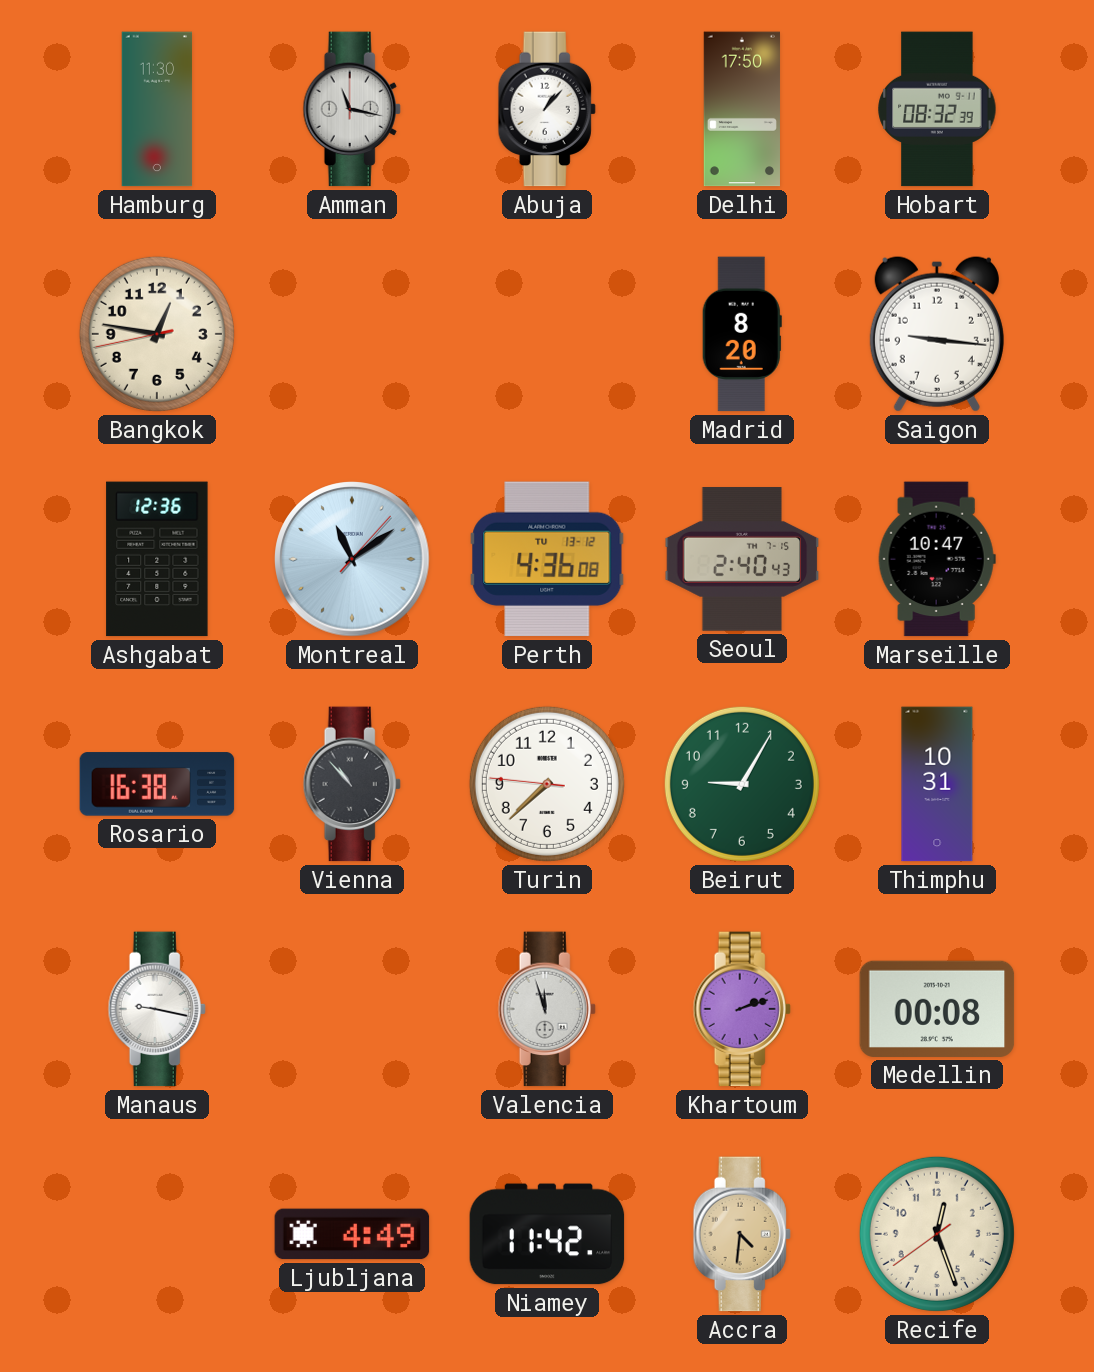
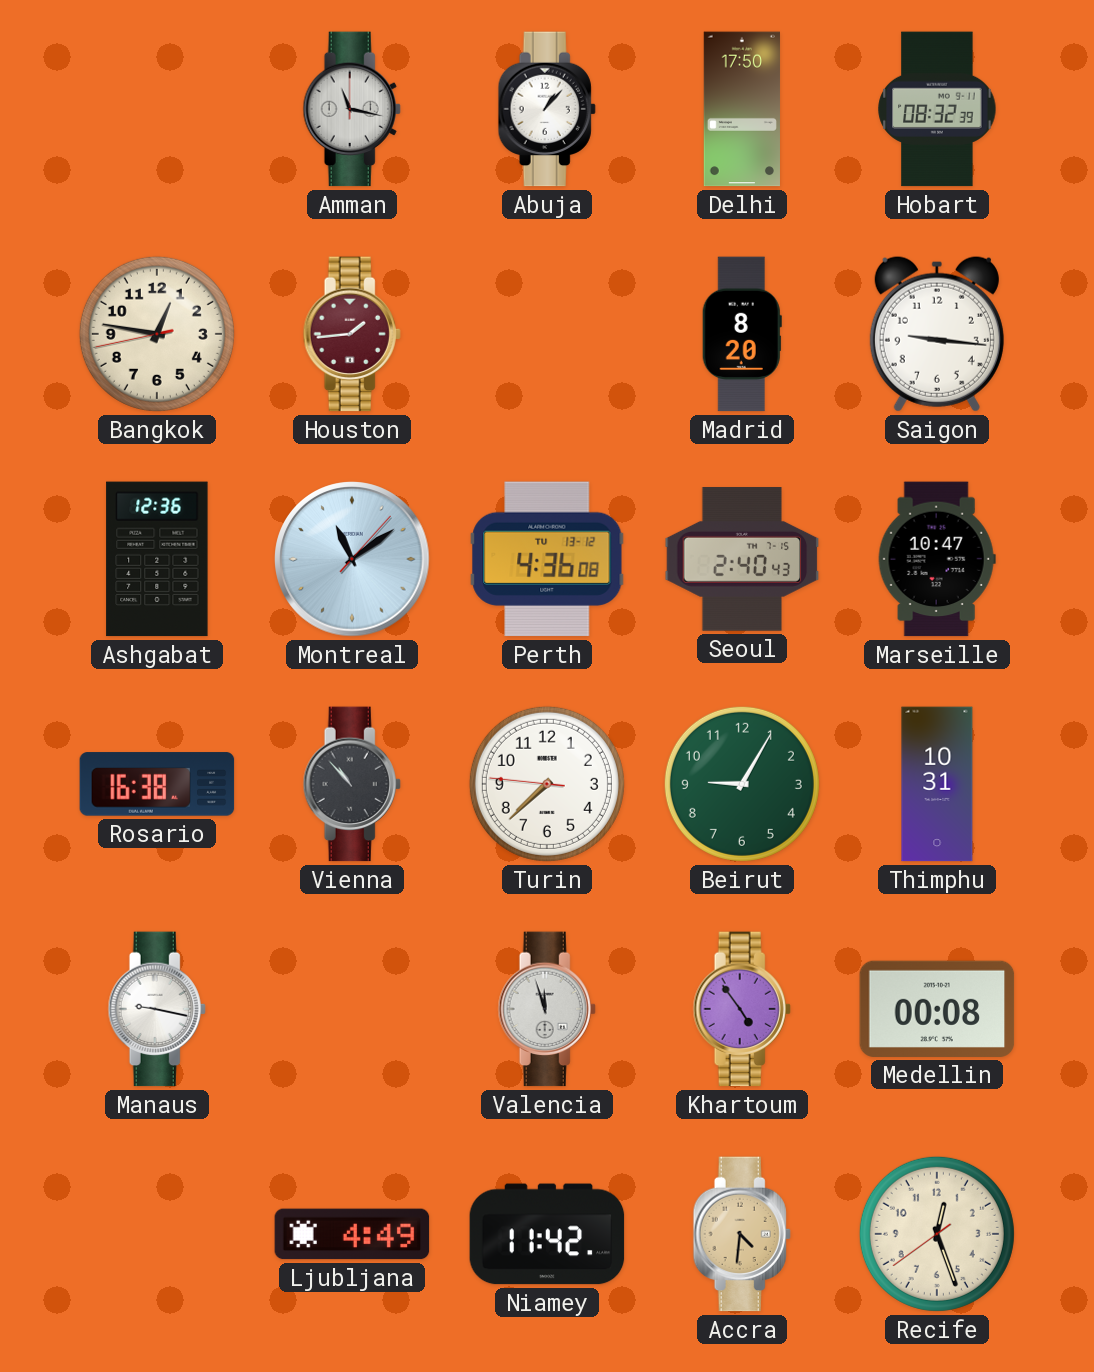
Hamburg: 11:30 -> none (157, 109)
Houston: none -> 1:44 (352, 334)
Khartoum: 2:12 -> 4:54 (742, 1009)
